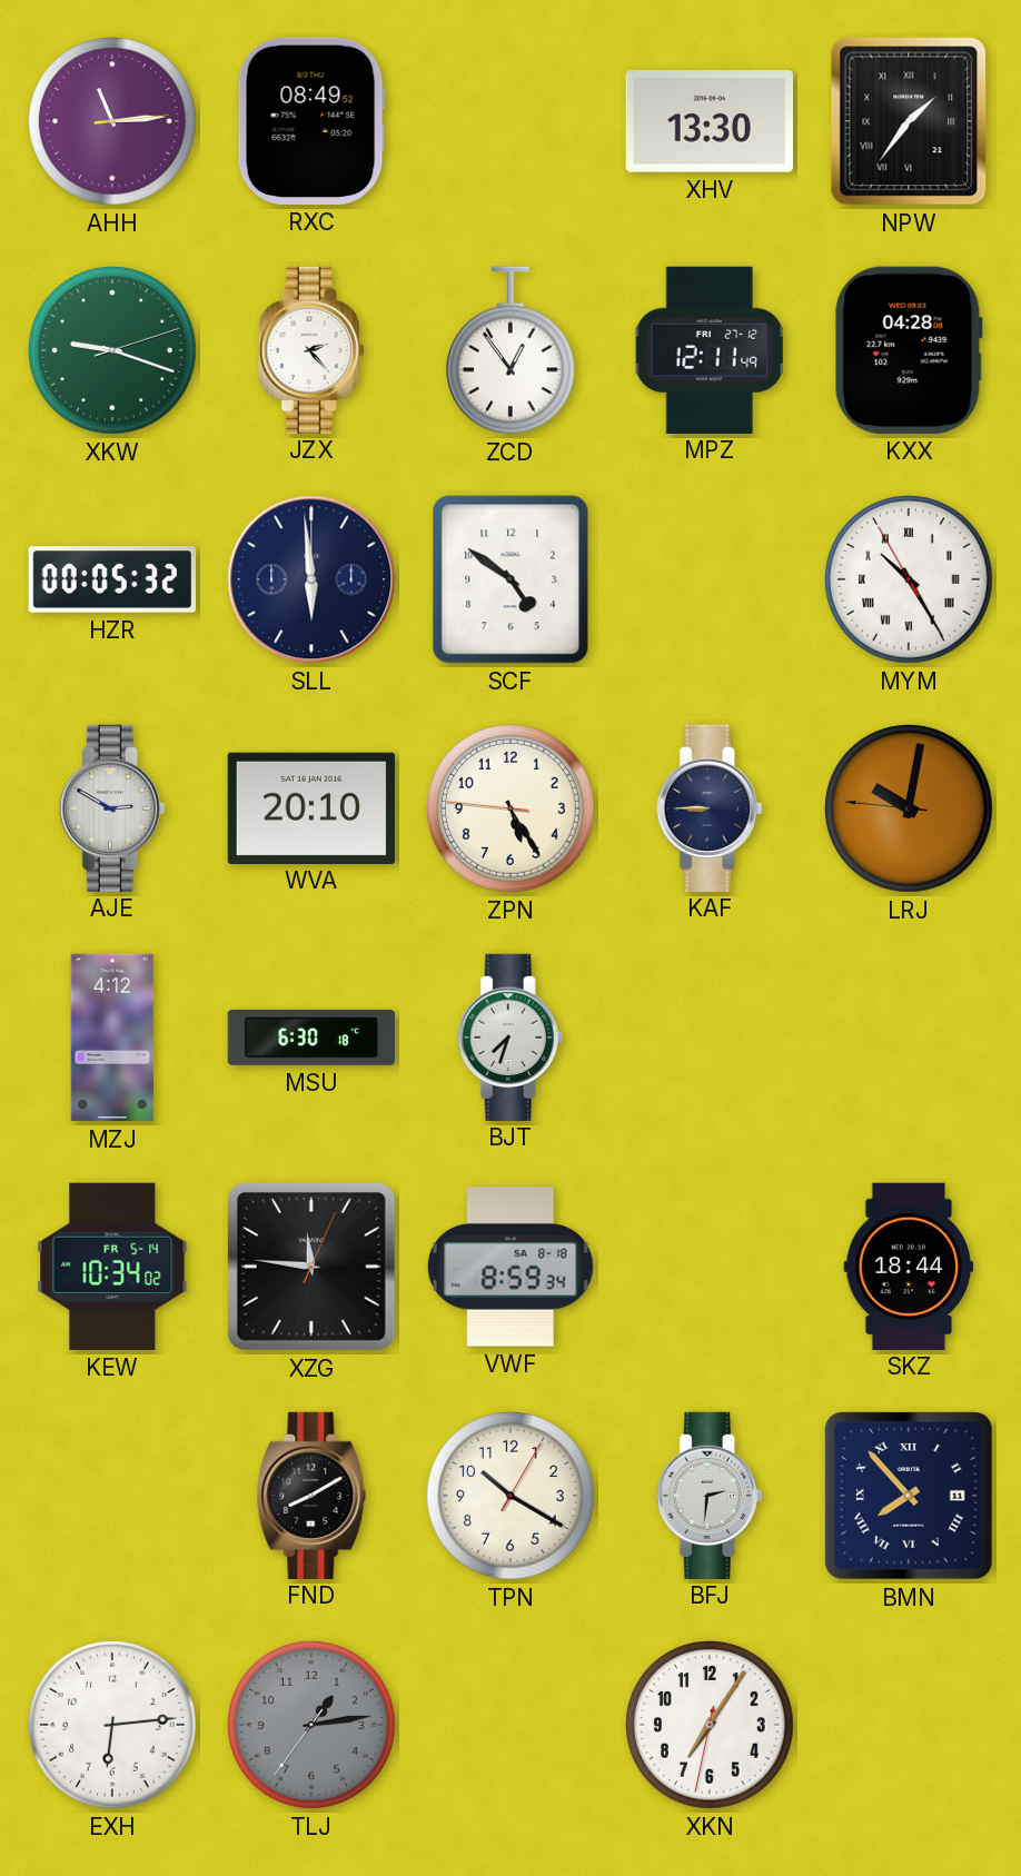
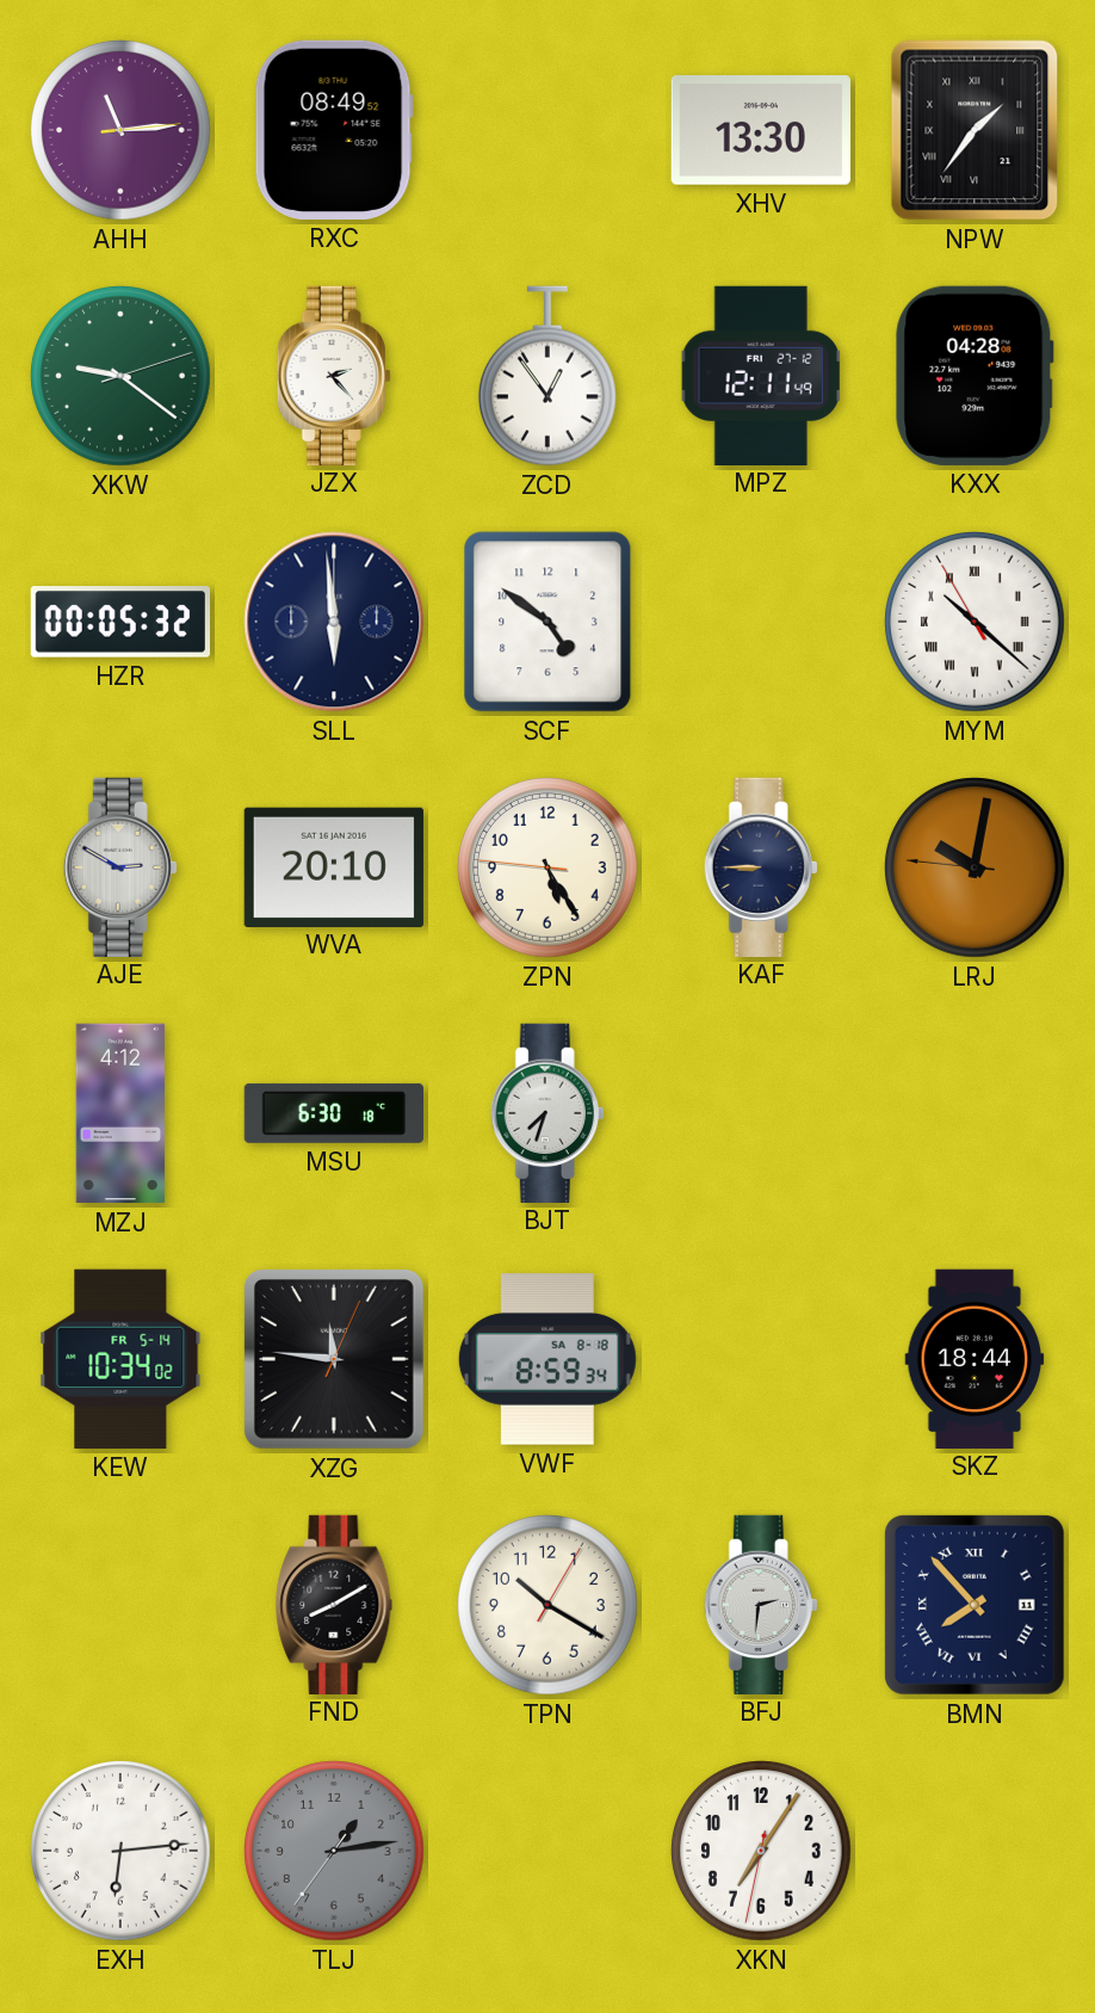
XKW: 9:18 -> 9:21 (122, 377)
MYM: 10:24 -> 10:21 (976, 623)
